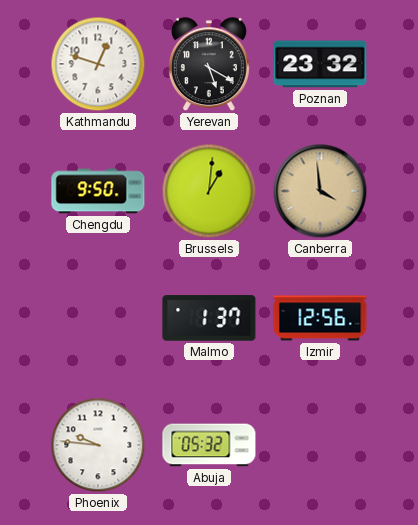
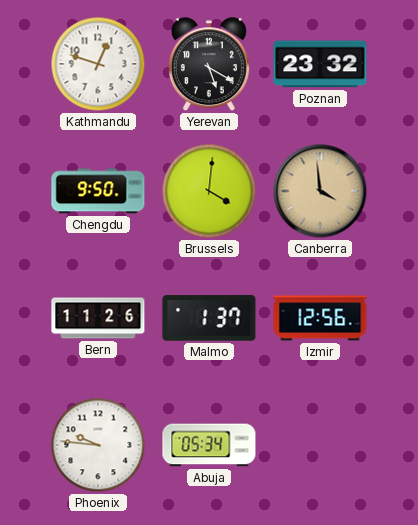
Brussels: 1:01 -> 4:01 (209, 191)
Bern: none -> 11:26 (98, 318)
Abuja: 05:32 -> 05:34 (209, 445)
